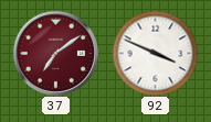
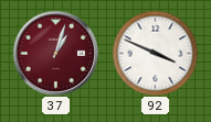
37: 7:09 -> 1:03 (55, 53)
